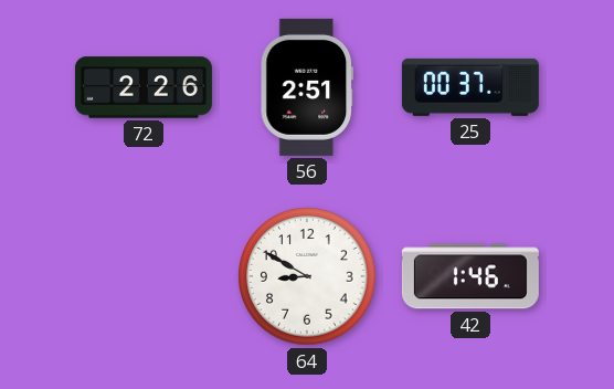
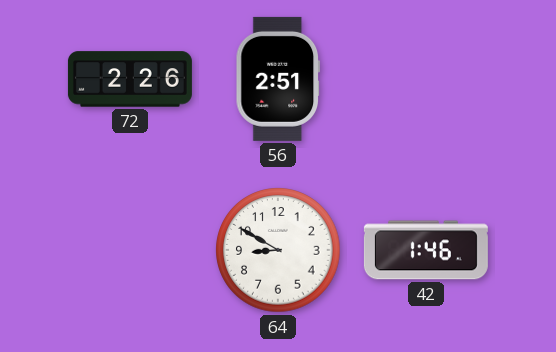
25: 00:37 -> none (470, 87)
